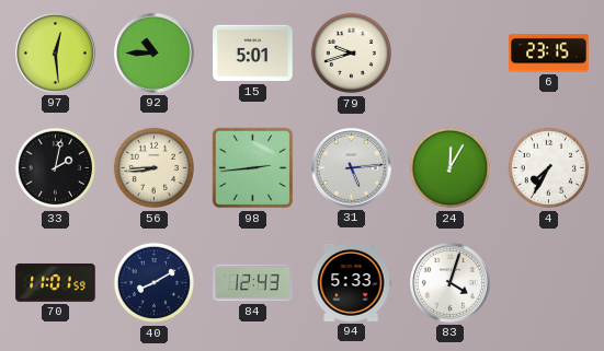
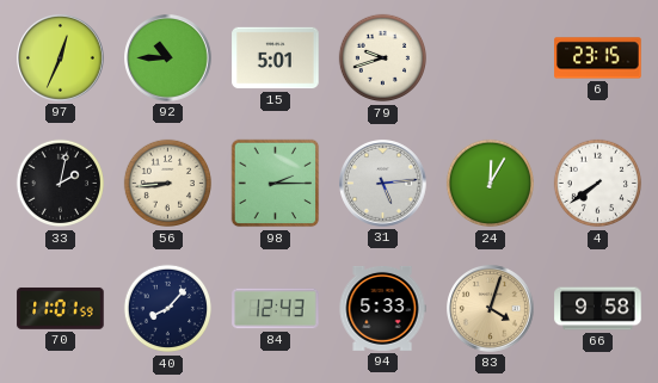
97: 12:29 -> 12:34 (61, 58)
98: 2:44 -> 2:15 (276, 184)
4: 7:35 -> 7:39 (598, 184)
40: 8:10 -> 8:07 (168, 309)
83 dial: white -> champagne (491, 309)
66: none -> 9:58 (598, 309)
